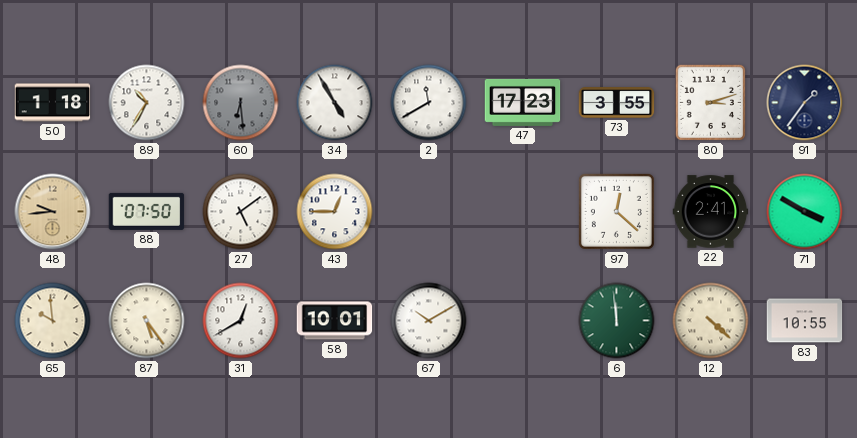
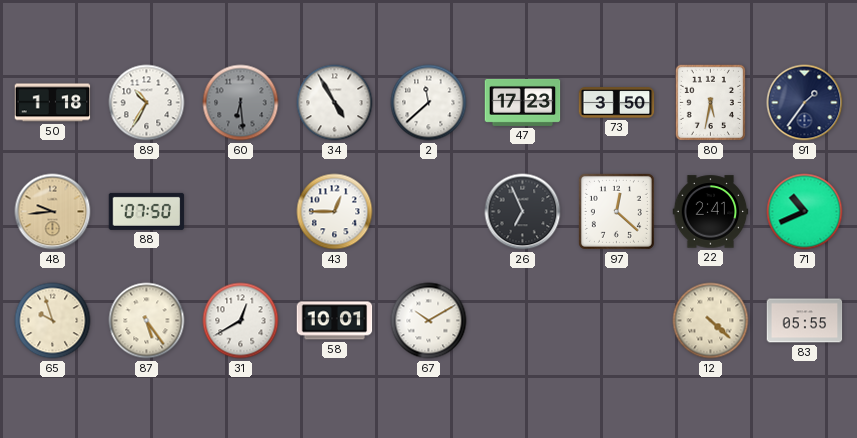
2: 11:40 -> 11:38 (429, 103)
73: 3:55 -> 3:50 (617, 103)
80: 3:12 -> 5:32 (710, 102)
27: 5:09 -> none (241, 212)
26: none -> 6:56 (523, 212)
71: 3:50 -> 10:41 (805, 212)
65: 9:59 -> 9:57 (53, 321)
6: 11:59 -> none (617, 321)
83: 10:55 -> 05:55 (805, 321)
